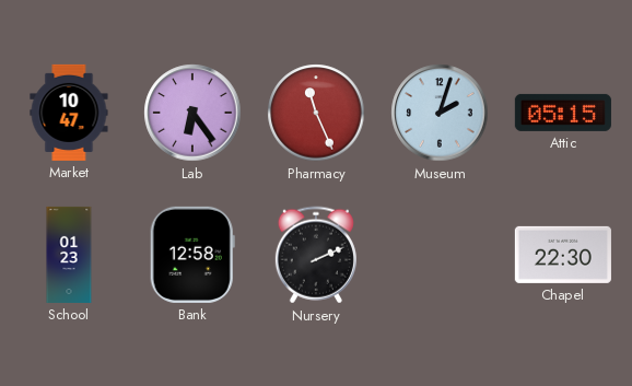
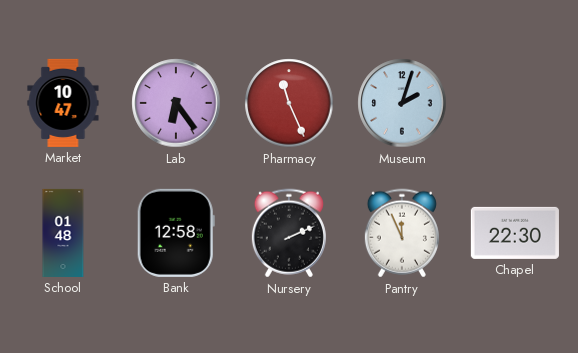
Attic: 05:15 -> none (563, 113)
School: 01:23 -> 01:48 (63, 233)
Pantry: none -> 11:56 (402, 233)
